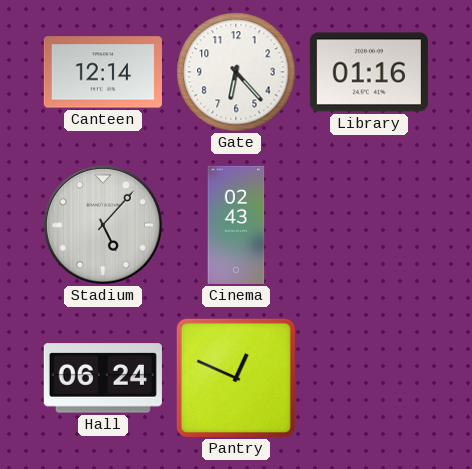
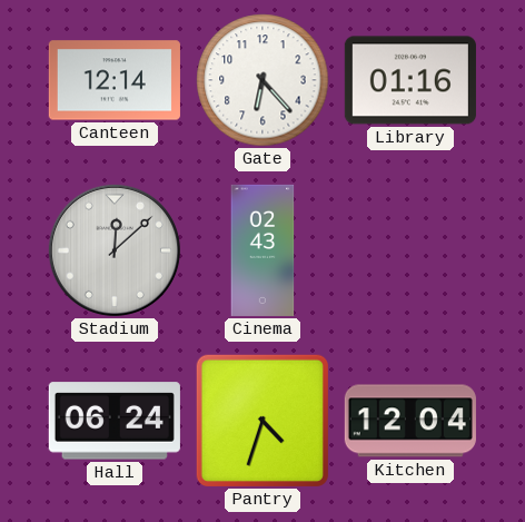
Stadium: 5:07 -> 12:08 (115, 250)
Pantry: 12:49 -> 4:33 (262, 421)
Kitchen: none -> 12:04 (410, 421)
